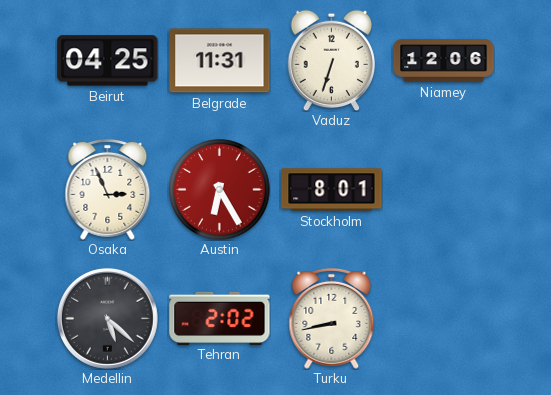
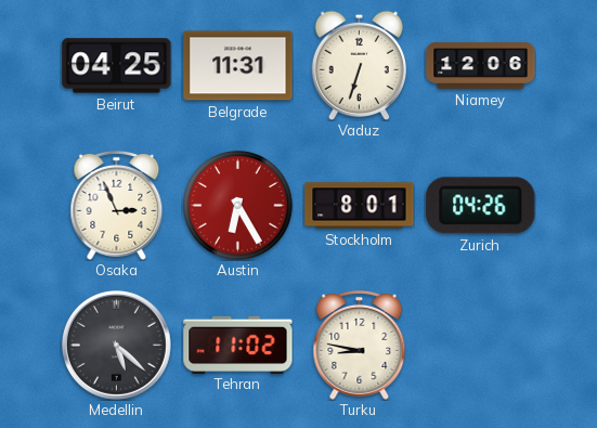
Zurich: none -> 04:26 (481, 206)
Tehran: 2:02 -> 11:02 (238, 345)
Turku: 8:43 -> 8:47 (360, 345)
